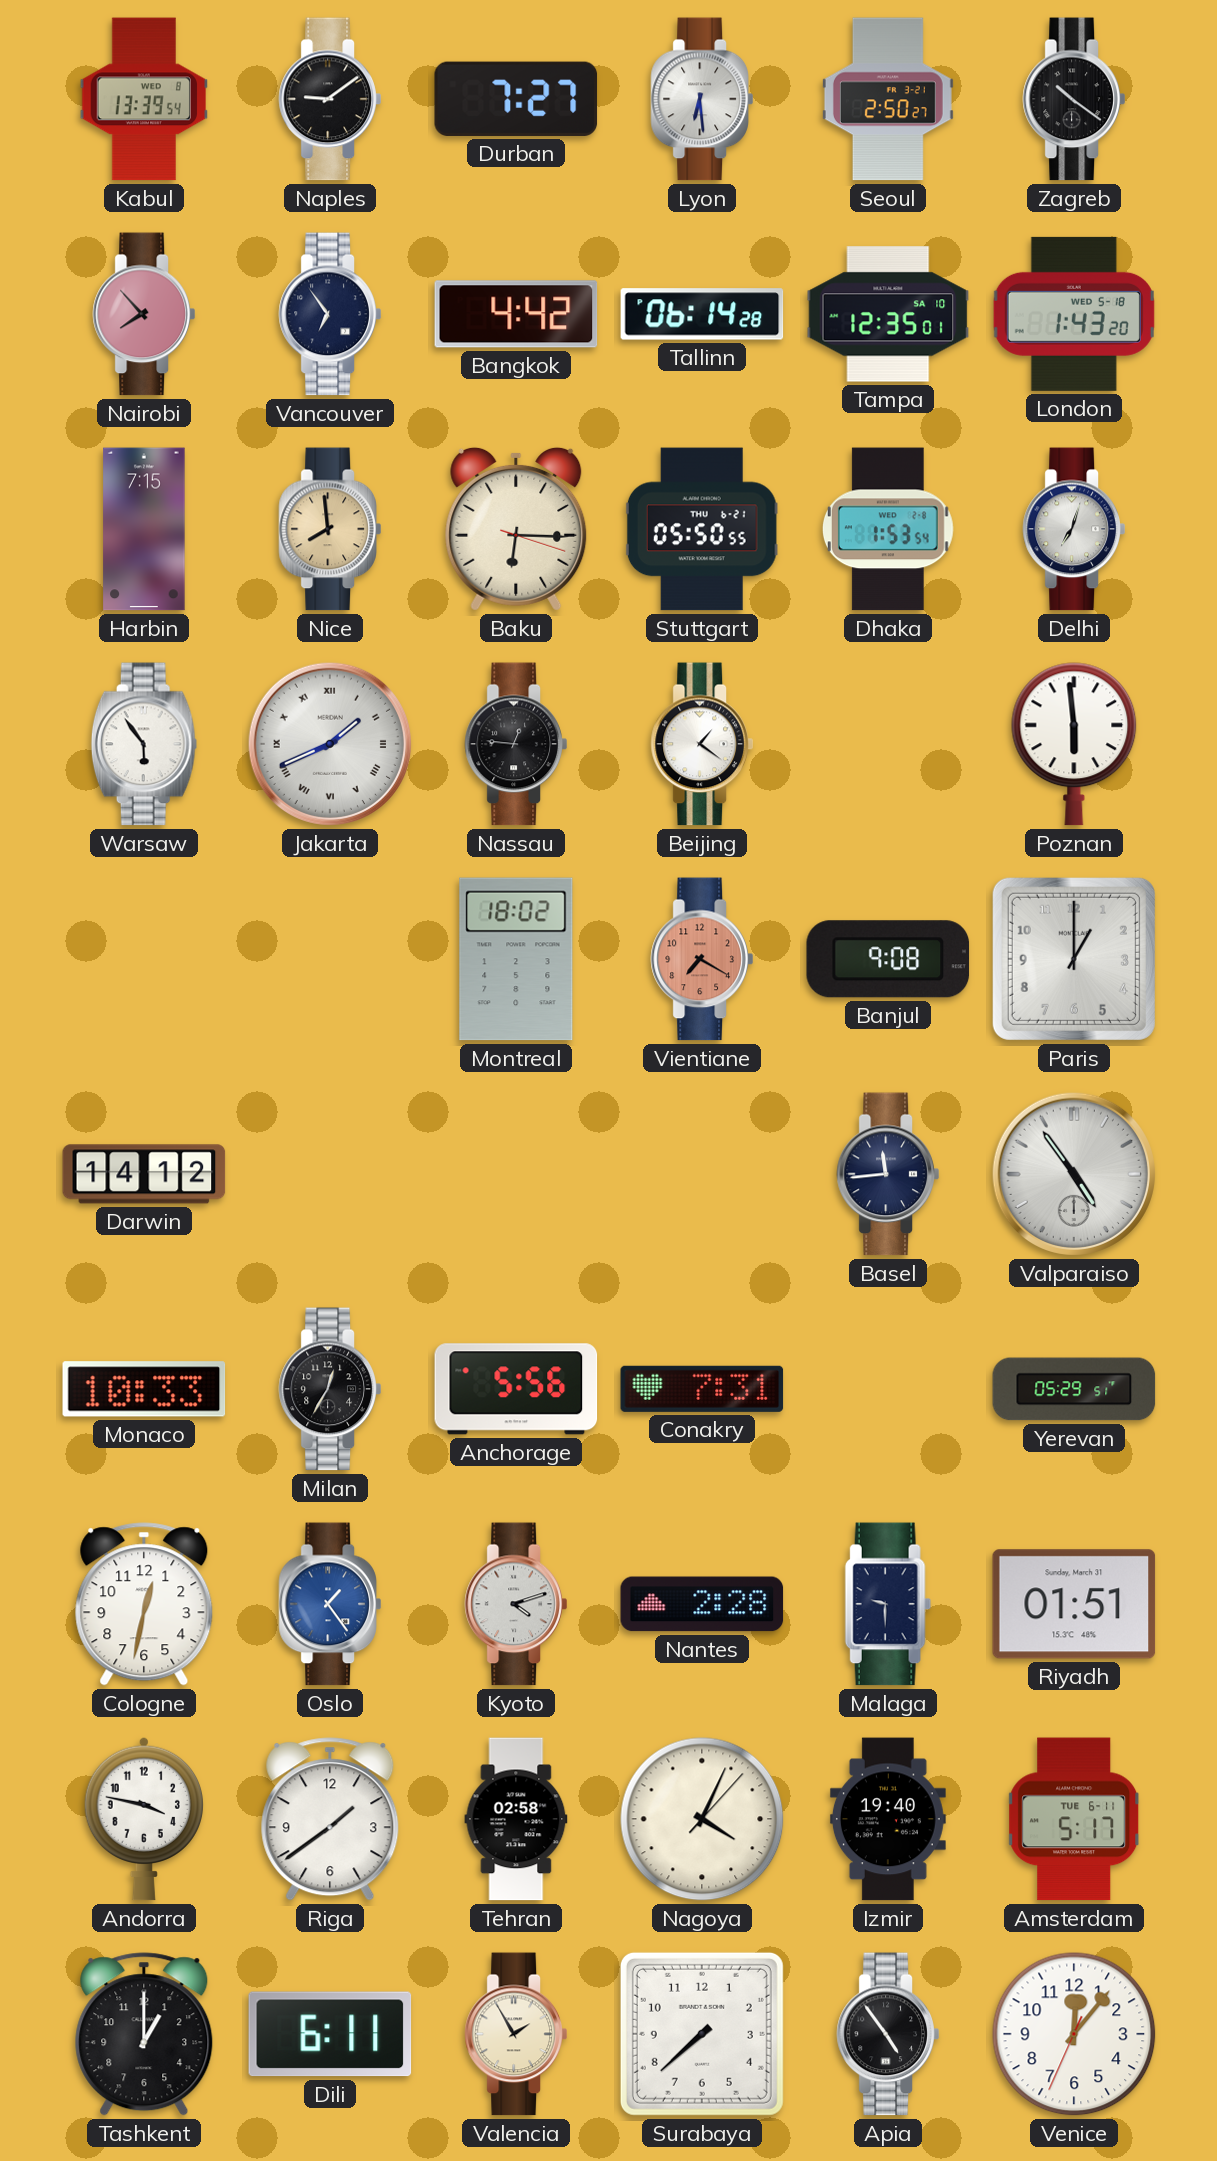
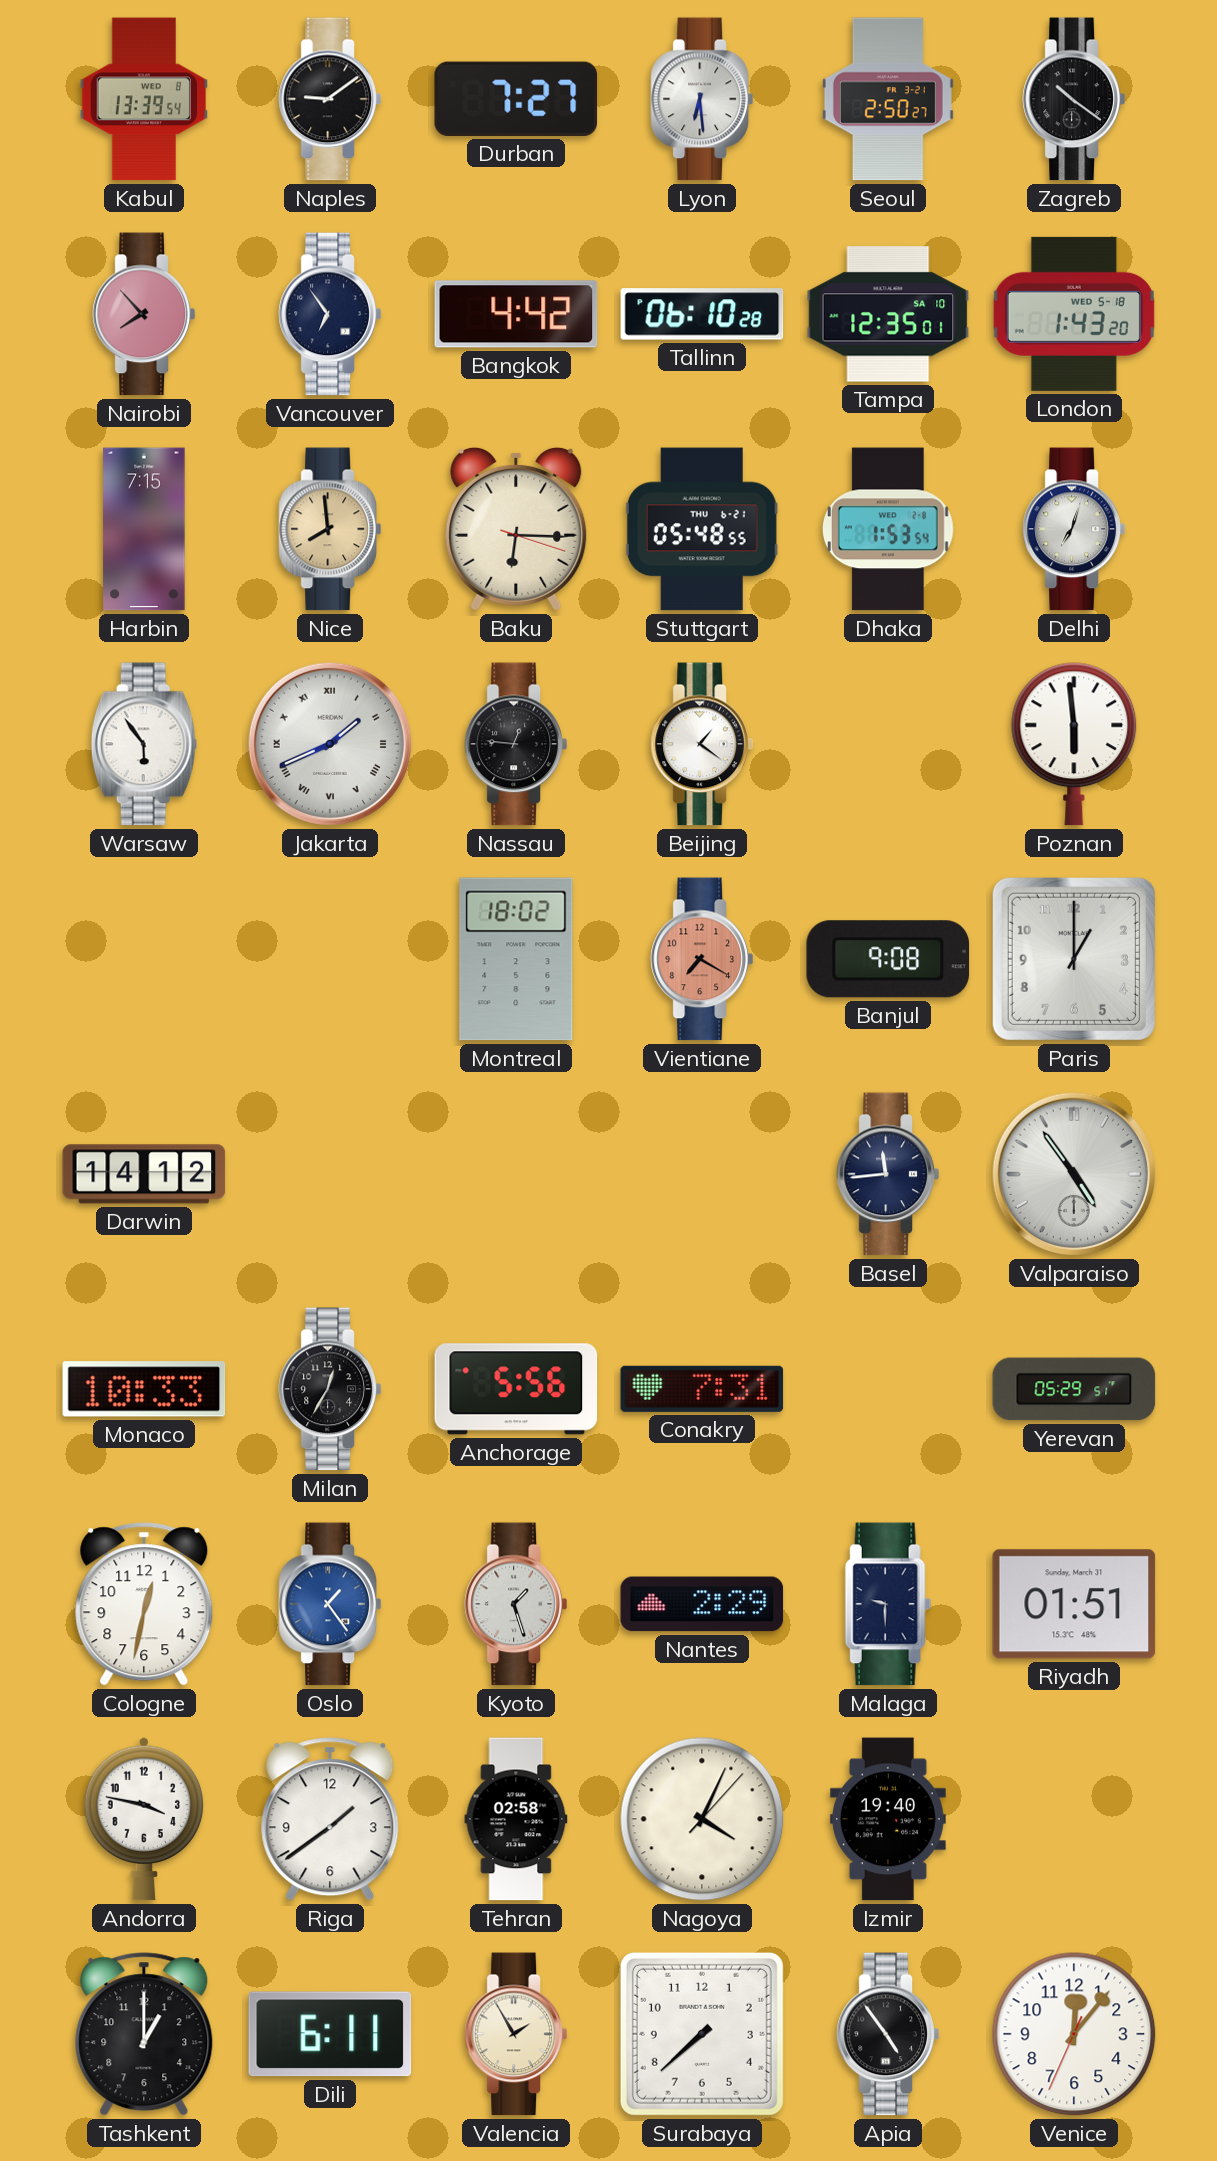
Tallinn: 06:14 -> 06:10 (702, 314)
Stuttgart: 05:50 -> 05:48 (702, 529)
Kyoto: 4:12 -> 1:27 (516, 1604)
Nantes: 2:28 -> 2:29 (702, 1604)
Amsterdam: 5:17 -> none (1074, 1819)
